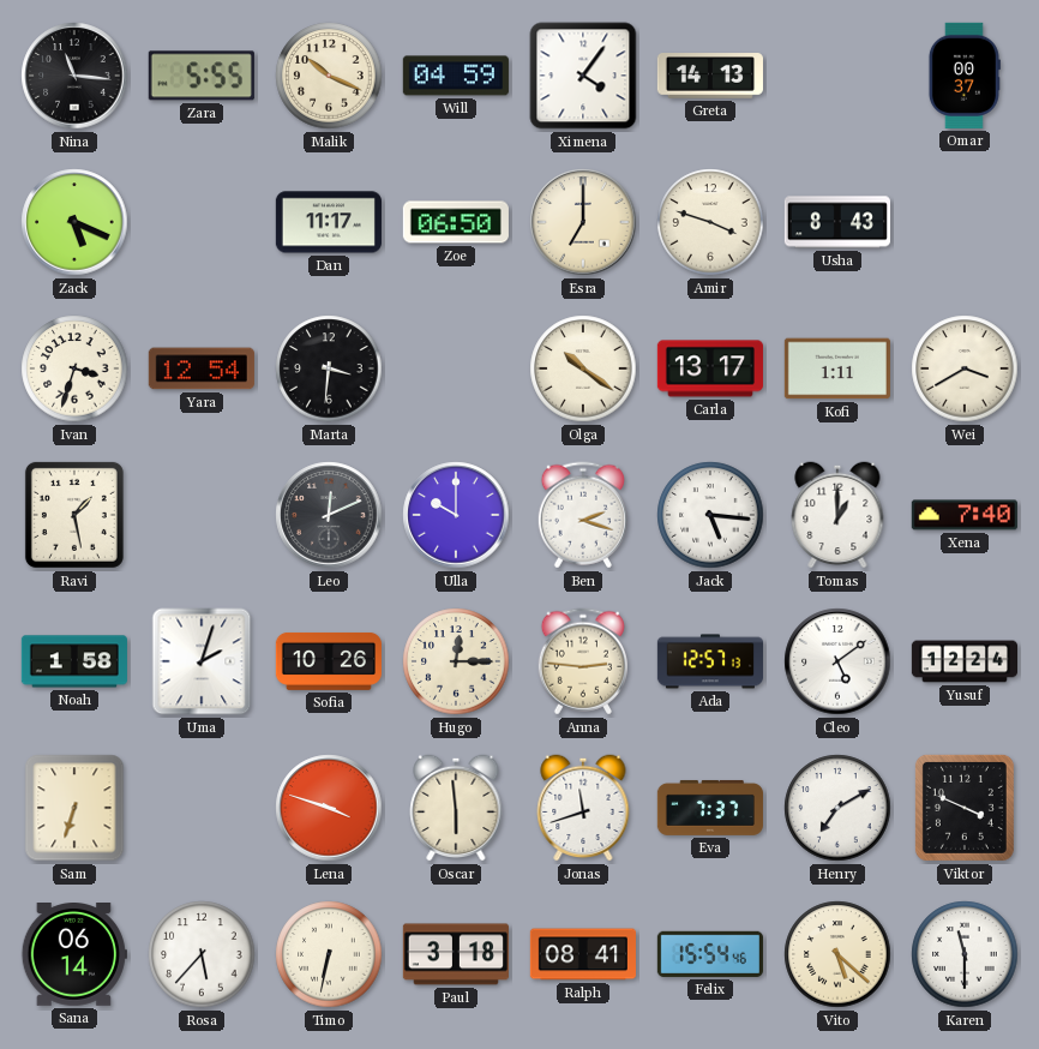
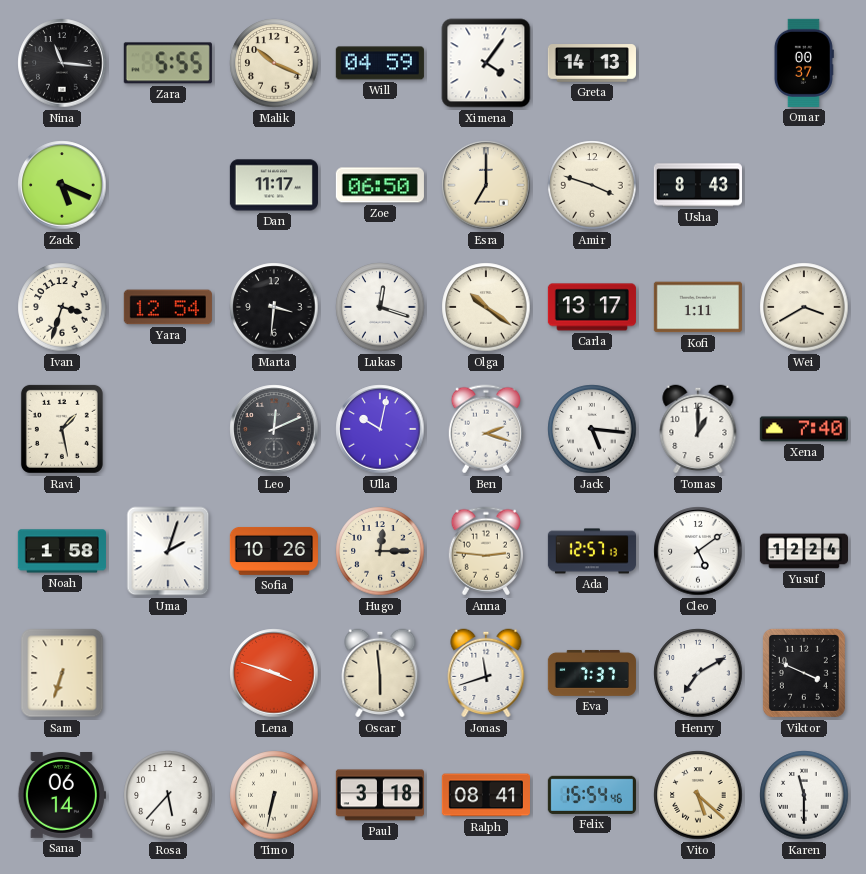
Lukas: none -> 12:18 (380, 307)
Ulla: 10:00 -> 10:02 (380, 429)
